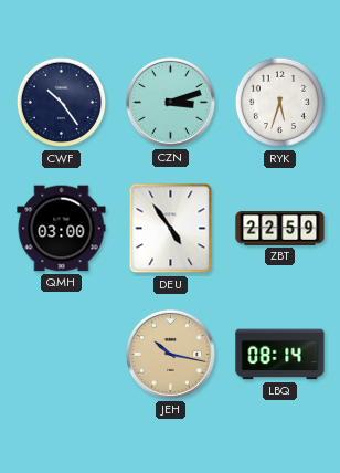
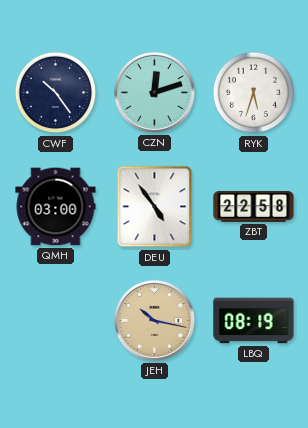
CZN: 3:12 -> 12:12 (154, 92)
ZBT: 22:59 -> 22:58 (254, 207)
LBQ: 08:14 -> 08:19 (254, 321)
